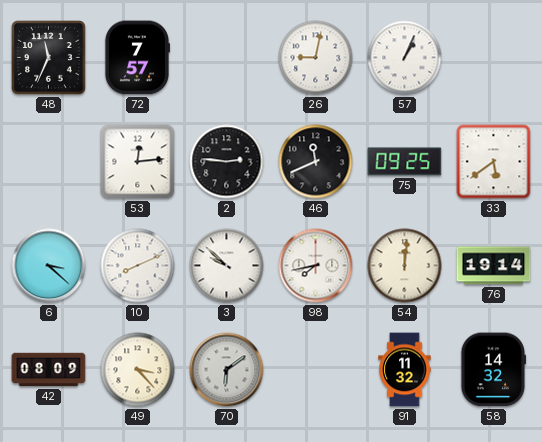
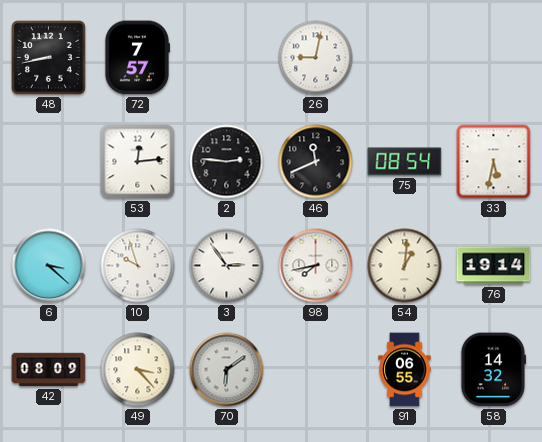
48: 11:34 -> 8:43 (49, 58)
57: 1:04 -> none (405, 58)
75: 09:25 -> 08:54 (405, 162)
33: 5:39 -> 5:32 (494, 162)
10: 8:11 -> 9:57 (138, 266)
3: 9:52 -> 2:54 (227, 266)
54: 12:01 -> 1:01 (405, 266)
91: 11:32 -> 06:55 (405, 370)
